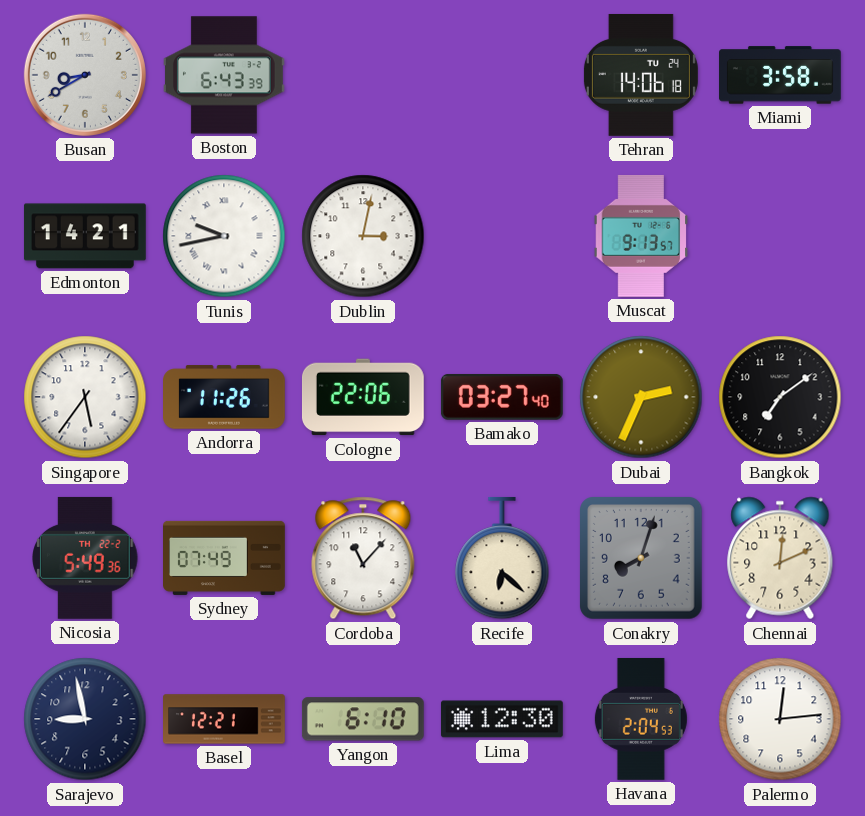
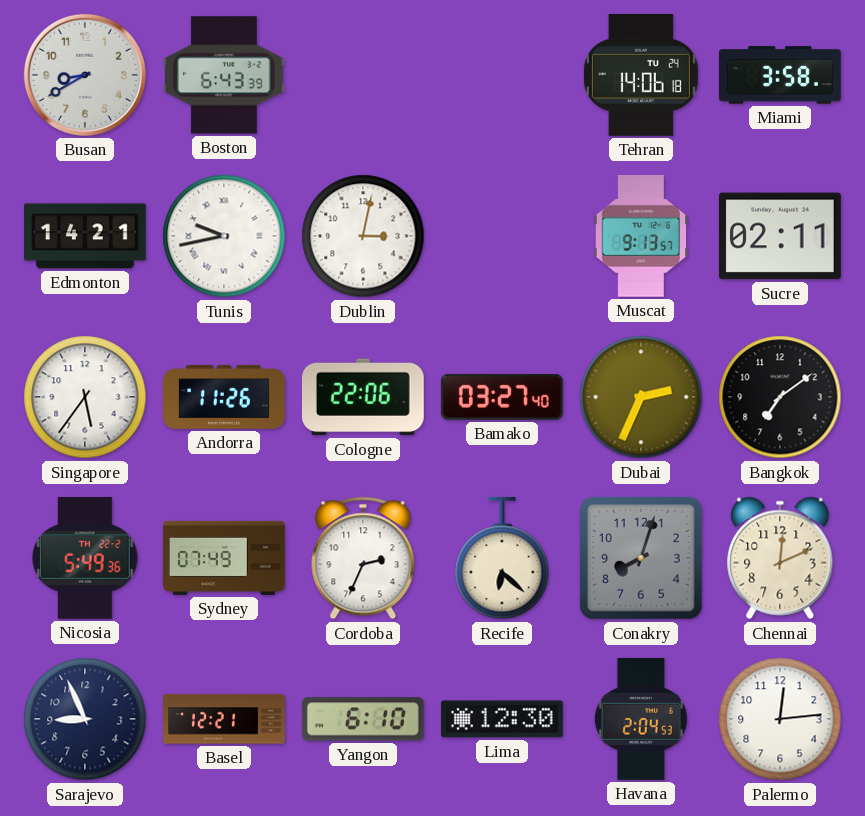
Sucre: none -> 02:11 (780, 236)
Cordoba: 11:07 -> 2:34 (363, 558)
Sarajevo: 8:58 -> 8:56 (85, 719)
